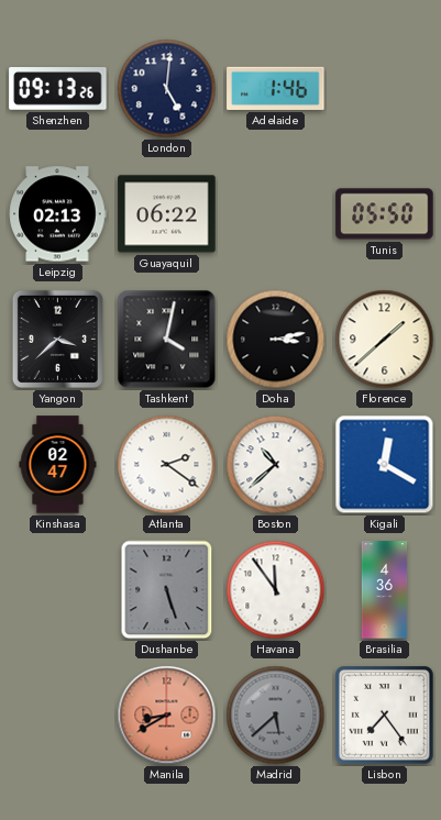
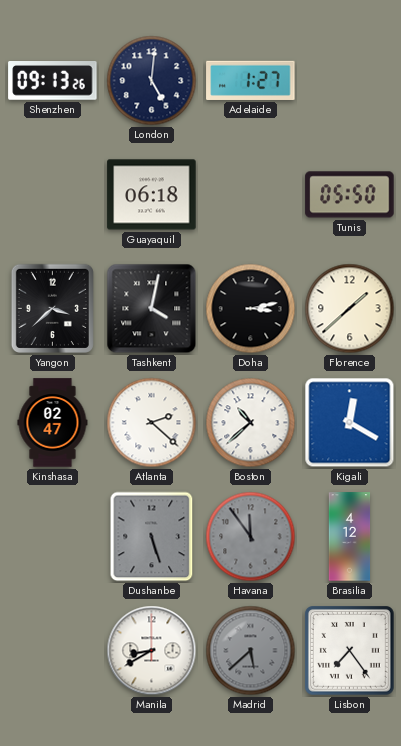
Adelaide: 1:46 -> 1:27 (251, 80)
Leipzig: 02:13 -> none (57, 214)
Guayaquil: 06:22 -> 06:18 (152, 195)
Atlanta: 2:21 -> 2:22 (152, 423)
Havana dial: white -> grey (251, 537)
Brasilia: 4:36 -> 4:12 (350, 537)
Manila dial: salmon -> white (152, 651)
